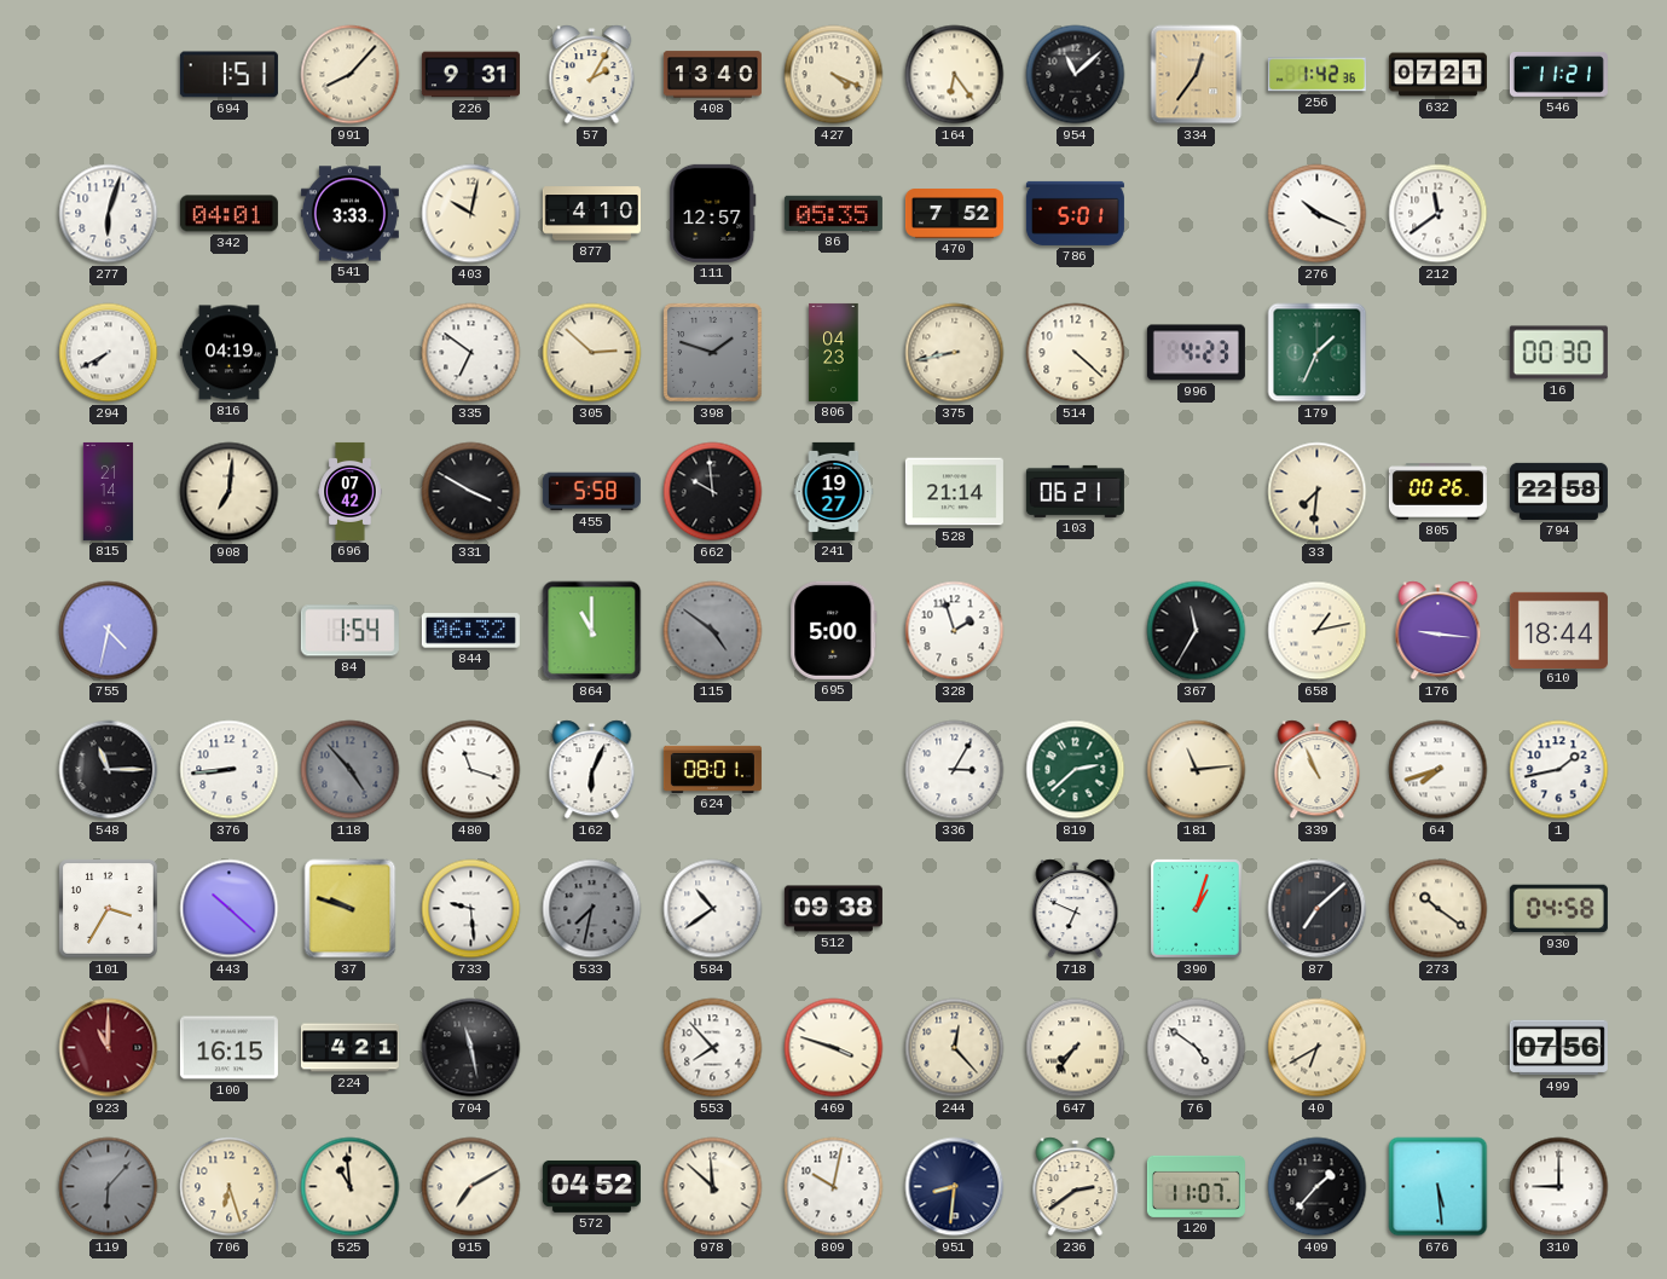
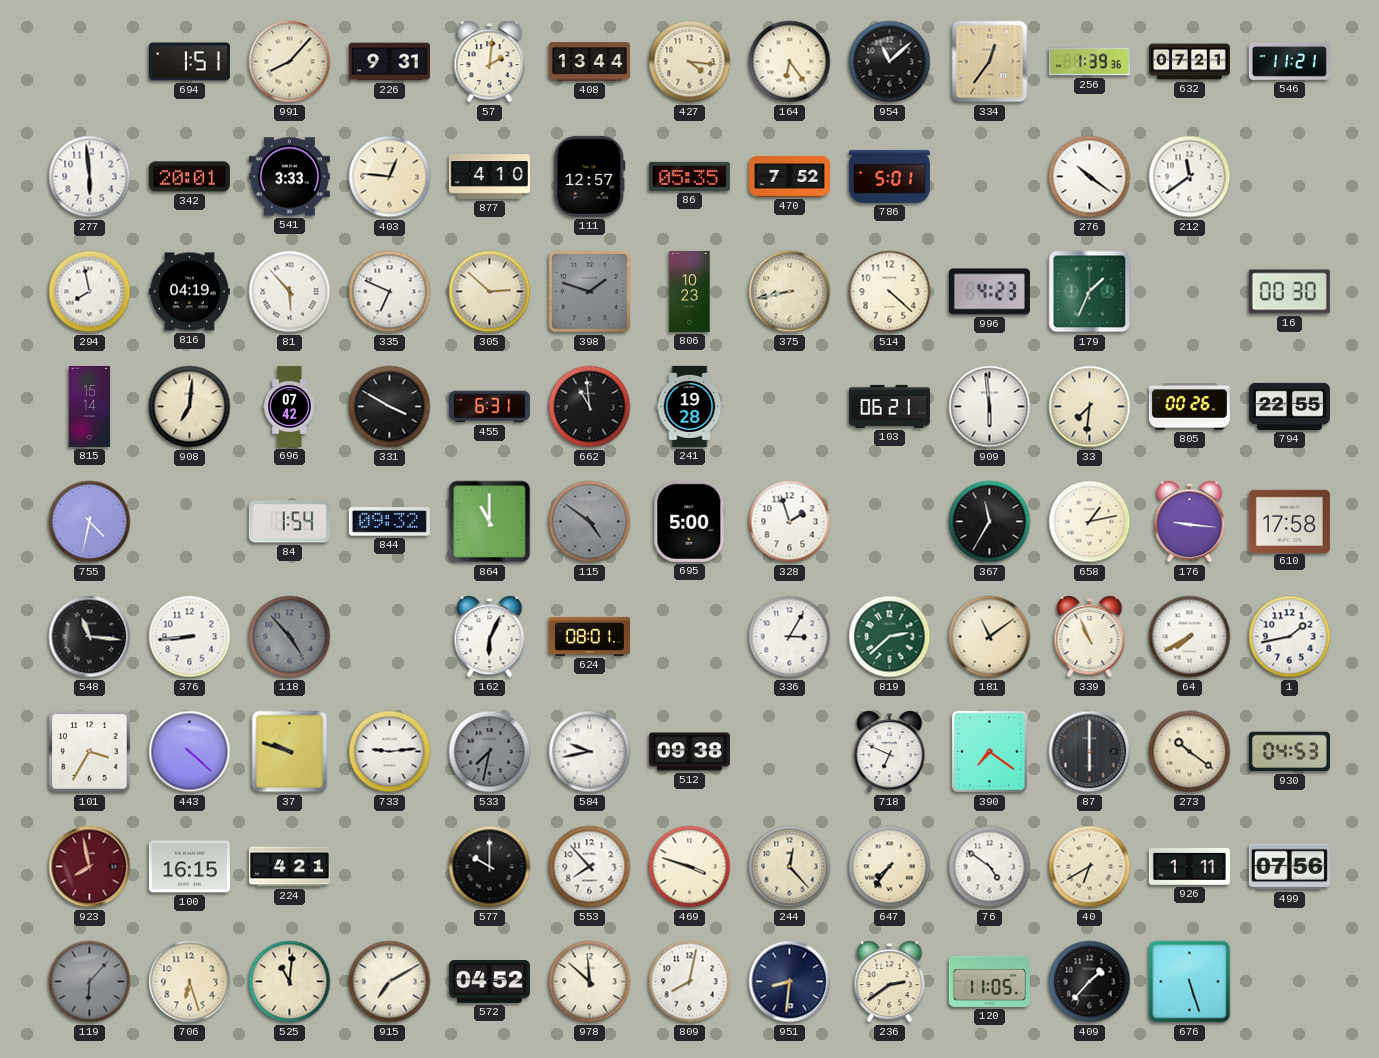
57: 2:05 -> 2:01 (490, 62)
408: 13:40 -> 13:44 (589, 62)
427: 4:19 -> 4:16 (690, 62)
256: 1:42 -> 1:39 (1089, 62)
277: 6:03 -> 5:59 (90, 177)
342: 04:01 -> 20:01 (189, 177)
403: 10:02 -> 12:46 (390, 177)
276: 10:19 -> 10:21 (1090, 177)
294: 7:40 -> 7:58 (90, 292)
81: none -> 5:53 (290, 292)
335: 6:51 -> 6:49 (390, 292)
806: 04:23 -> 10:23 (690, 291)
815: 21:14 -> 15:14 (90, 406)
455: 5:58 -> 6:31 (489, 407)
662: 9:59 -> 10:59 (590, 407)
241: 19:27 -> 19:28 (690, 406)
528: 21:14 -> none (954, 492)
909: none -> 5:59 (990, 407)
794: 22:58 -> 22:55 (1289, 406)
844: 06:32 -> 09:32 (389, 522)
610: 18:44 -> 17:58 (1289, 521)
548: 11:15 -> 11:16 (90, 637)
480: 11:18 -> none (471, 770)
181: 11:14 -> 11:09 (990, 637)
64: 7:42 -> 7:40 (1190, 637)
443: 10:22 -> 4:22 (190, 752)
733: 9:29 -> 9:14 (390, 752)
584: 10:39 -> 9:43 (590, 752)
390: 1:03 -> 7:21 (990, 752)
87: 7:08 -> 6:00 (1090, 752)
930: 04:58 -> 04:53 (1289, 752)
923: 11:00 -> 7:58 (90, 867)
704: 11:28 -> none (471, 1048)
577: none -> 10:00 (490, 867)
926: none -> 1:11 (1189, 867)
525: 10:59 -> 11:01 (290, 982)
809: 10:02 -> 8:02 (690, 982)
120: 11:07 -> 11:05 (989, 981)
676: 5:29 -> 5:27 (1190, 982)
310: 9:00 -> none (1559, 1187)
